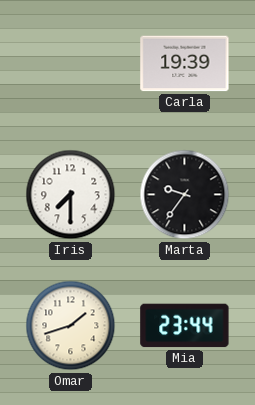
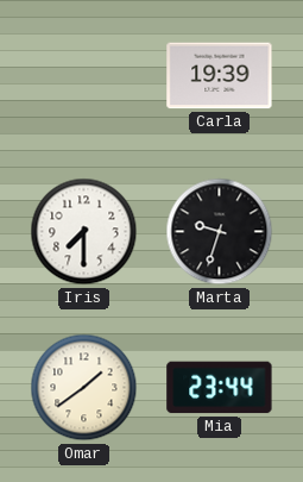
Marta: 9:36 -> 9:33 (220, 232)
Omar: 1:42 -> 1:39 (84, 388)
